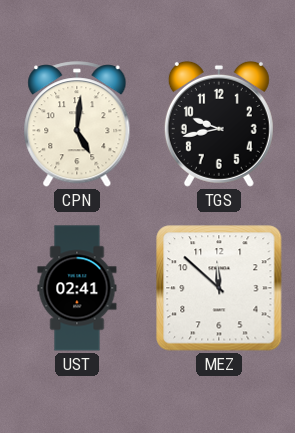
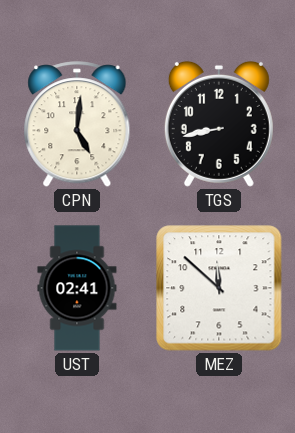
TGS: 9:43 -> 8:43 (219, 124)
